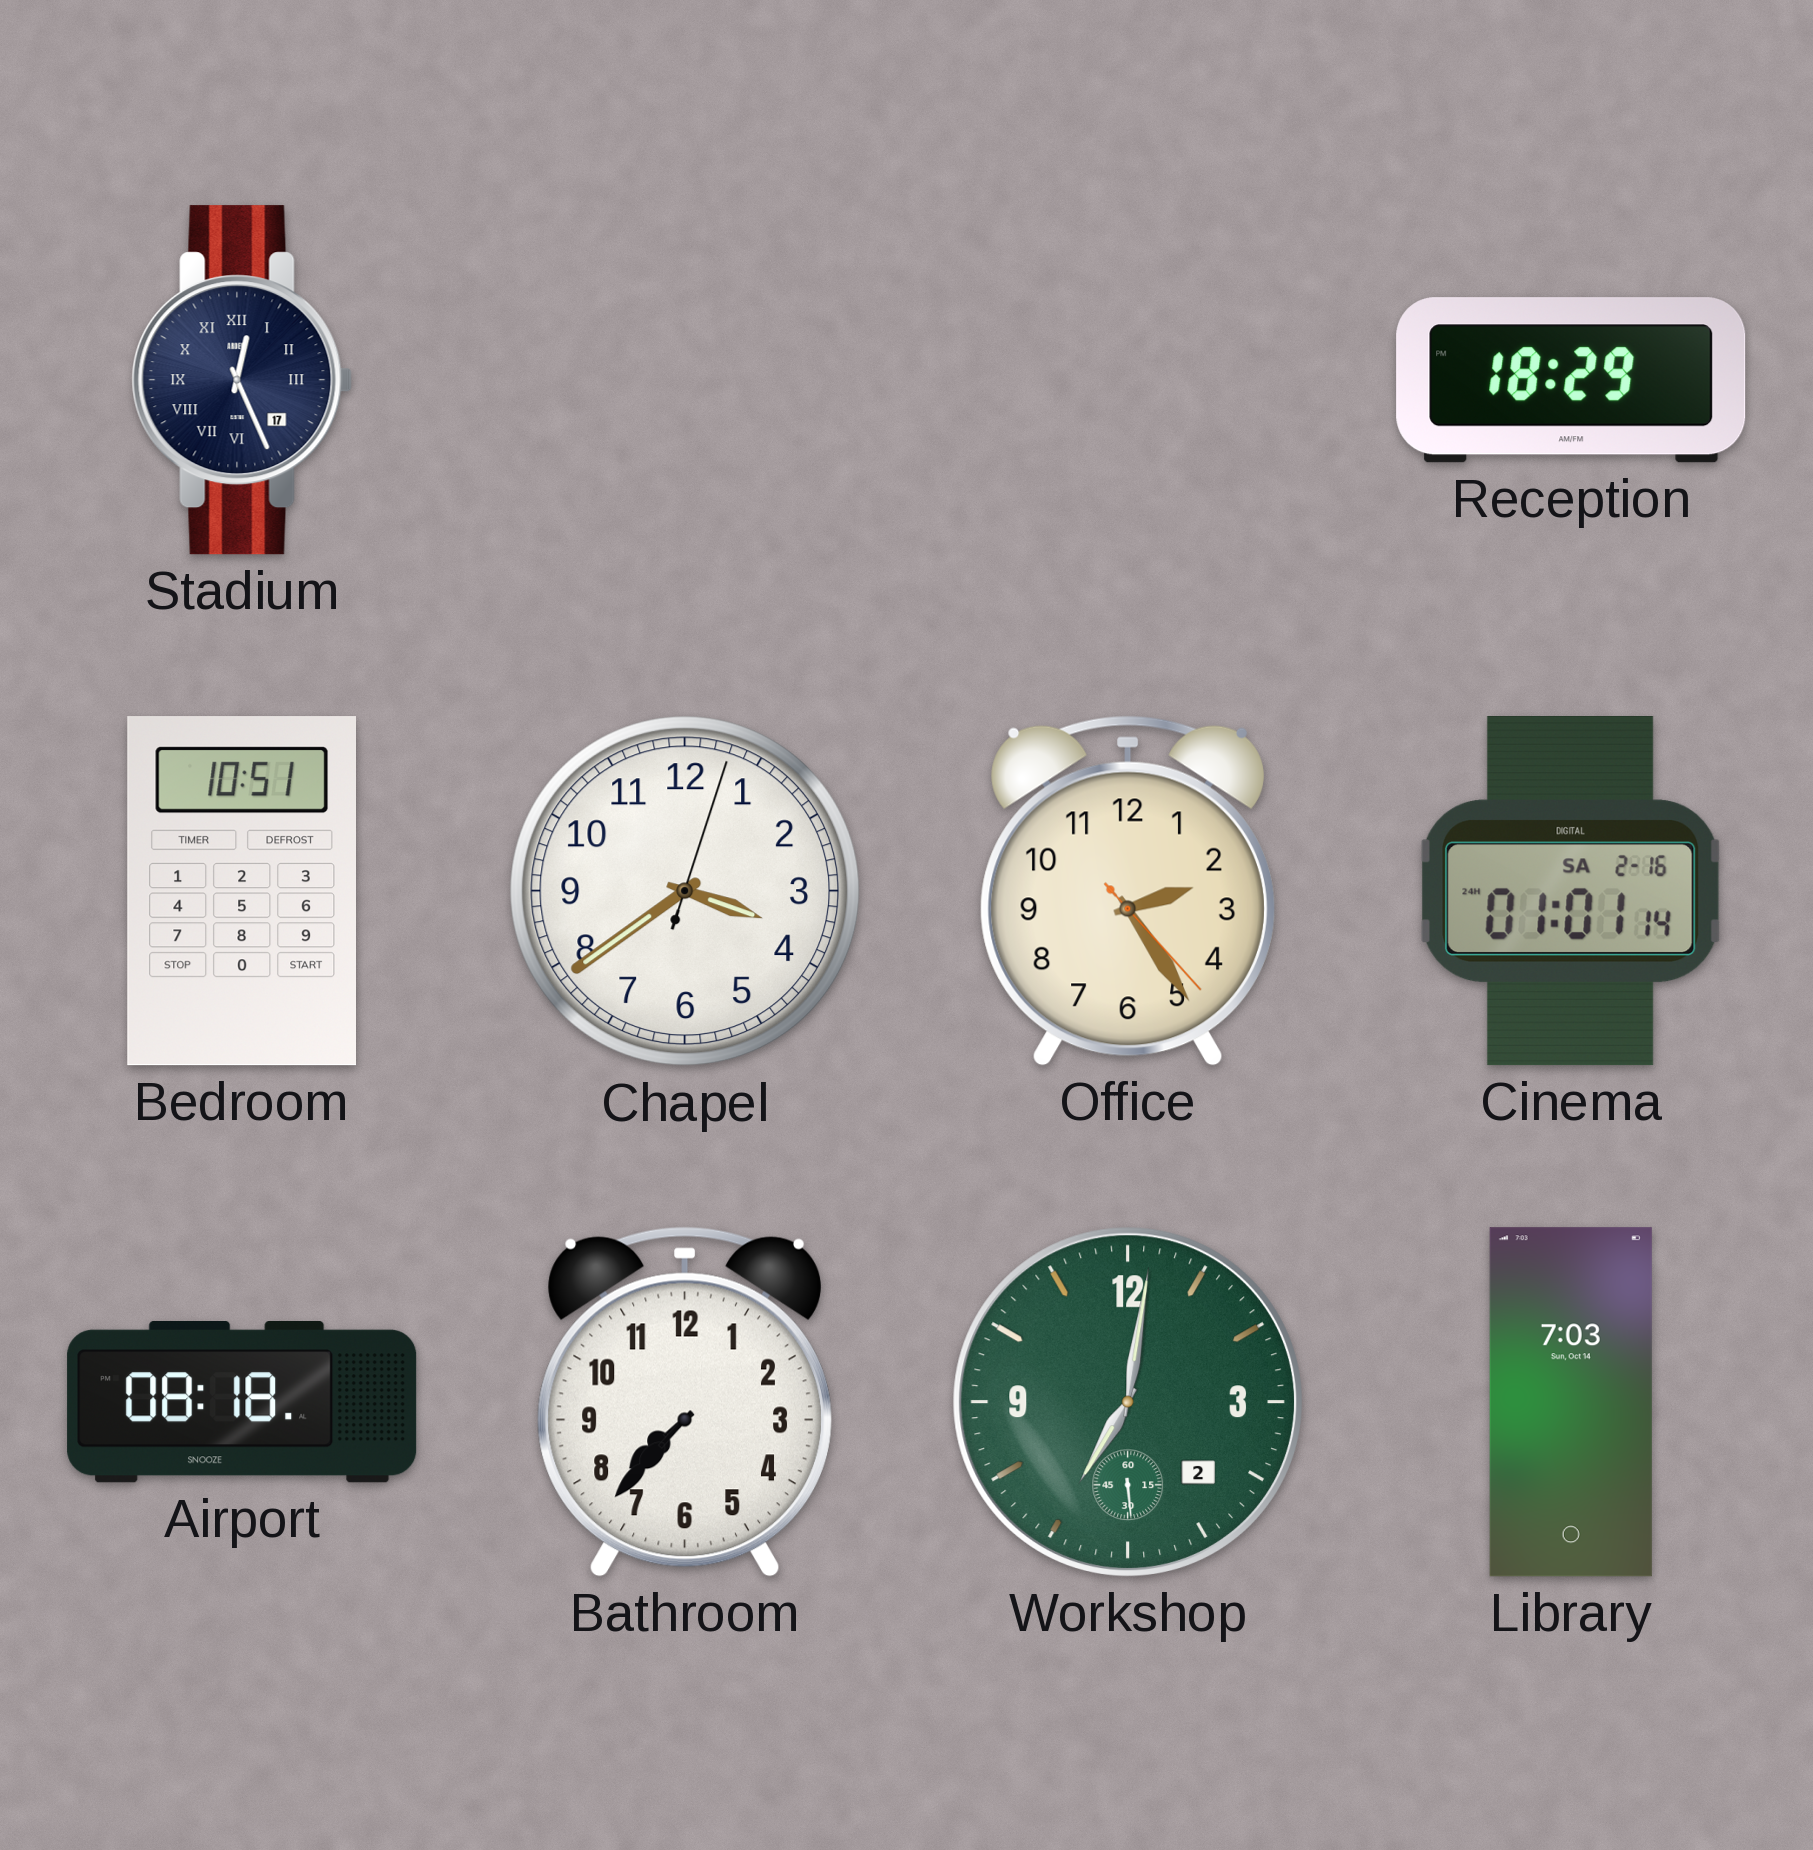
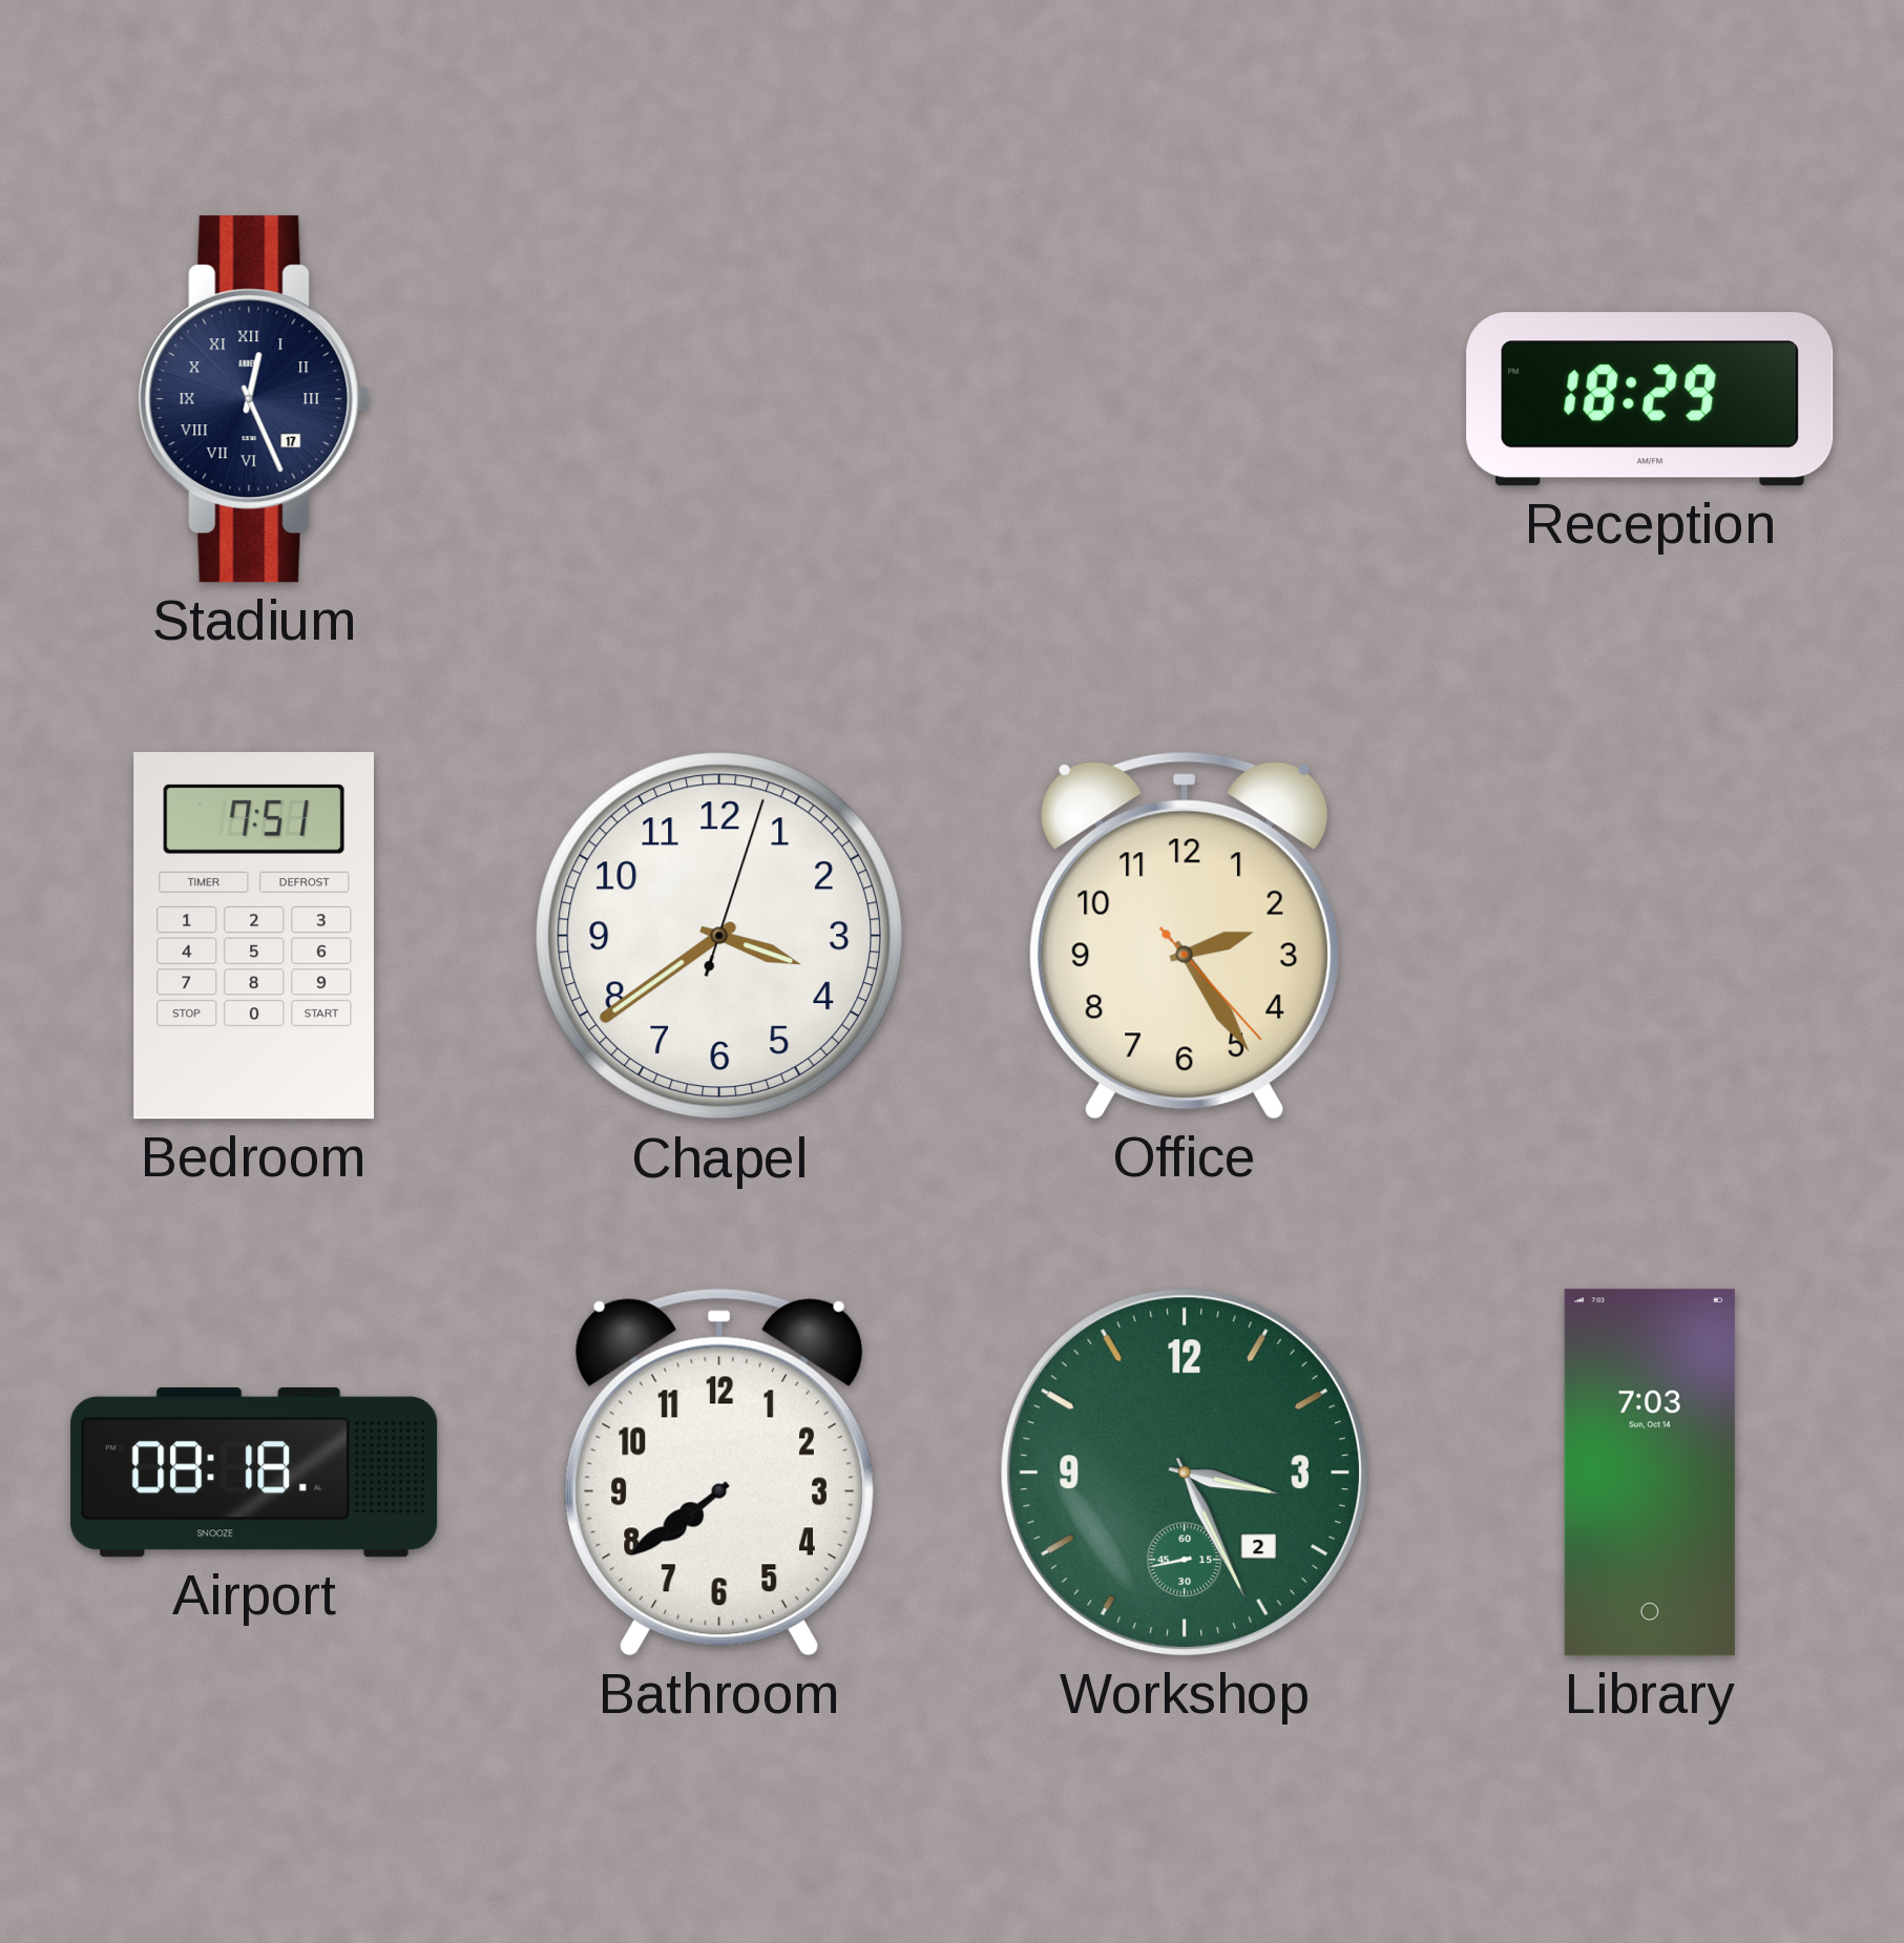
Bedroom: 10:51 -> 7:51 (253, 936)
Cinema: 01:01 -> none (1572, 892)
Bathroom: 7:37 -> 7:39 (719, 1472)
Workshop: 7:01 -> 3:25 (1185, 1472)
